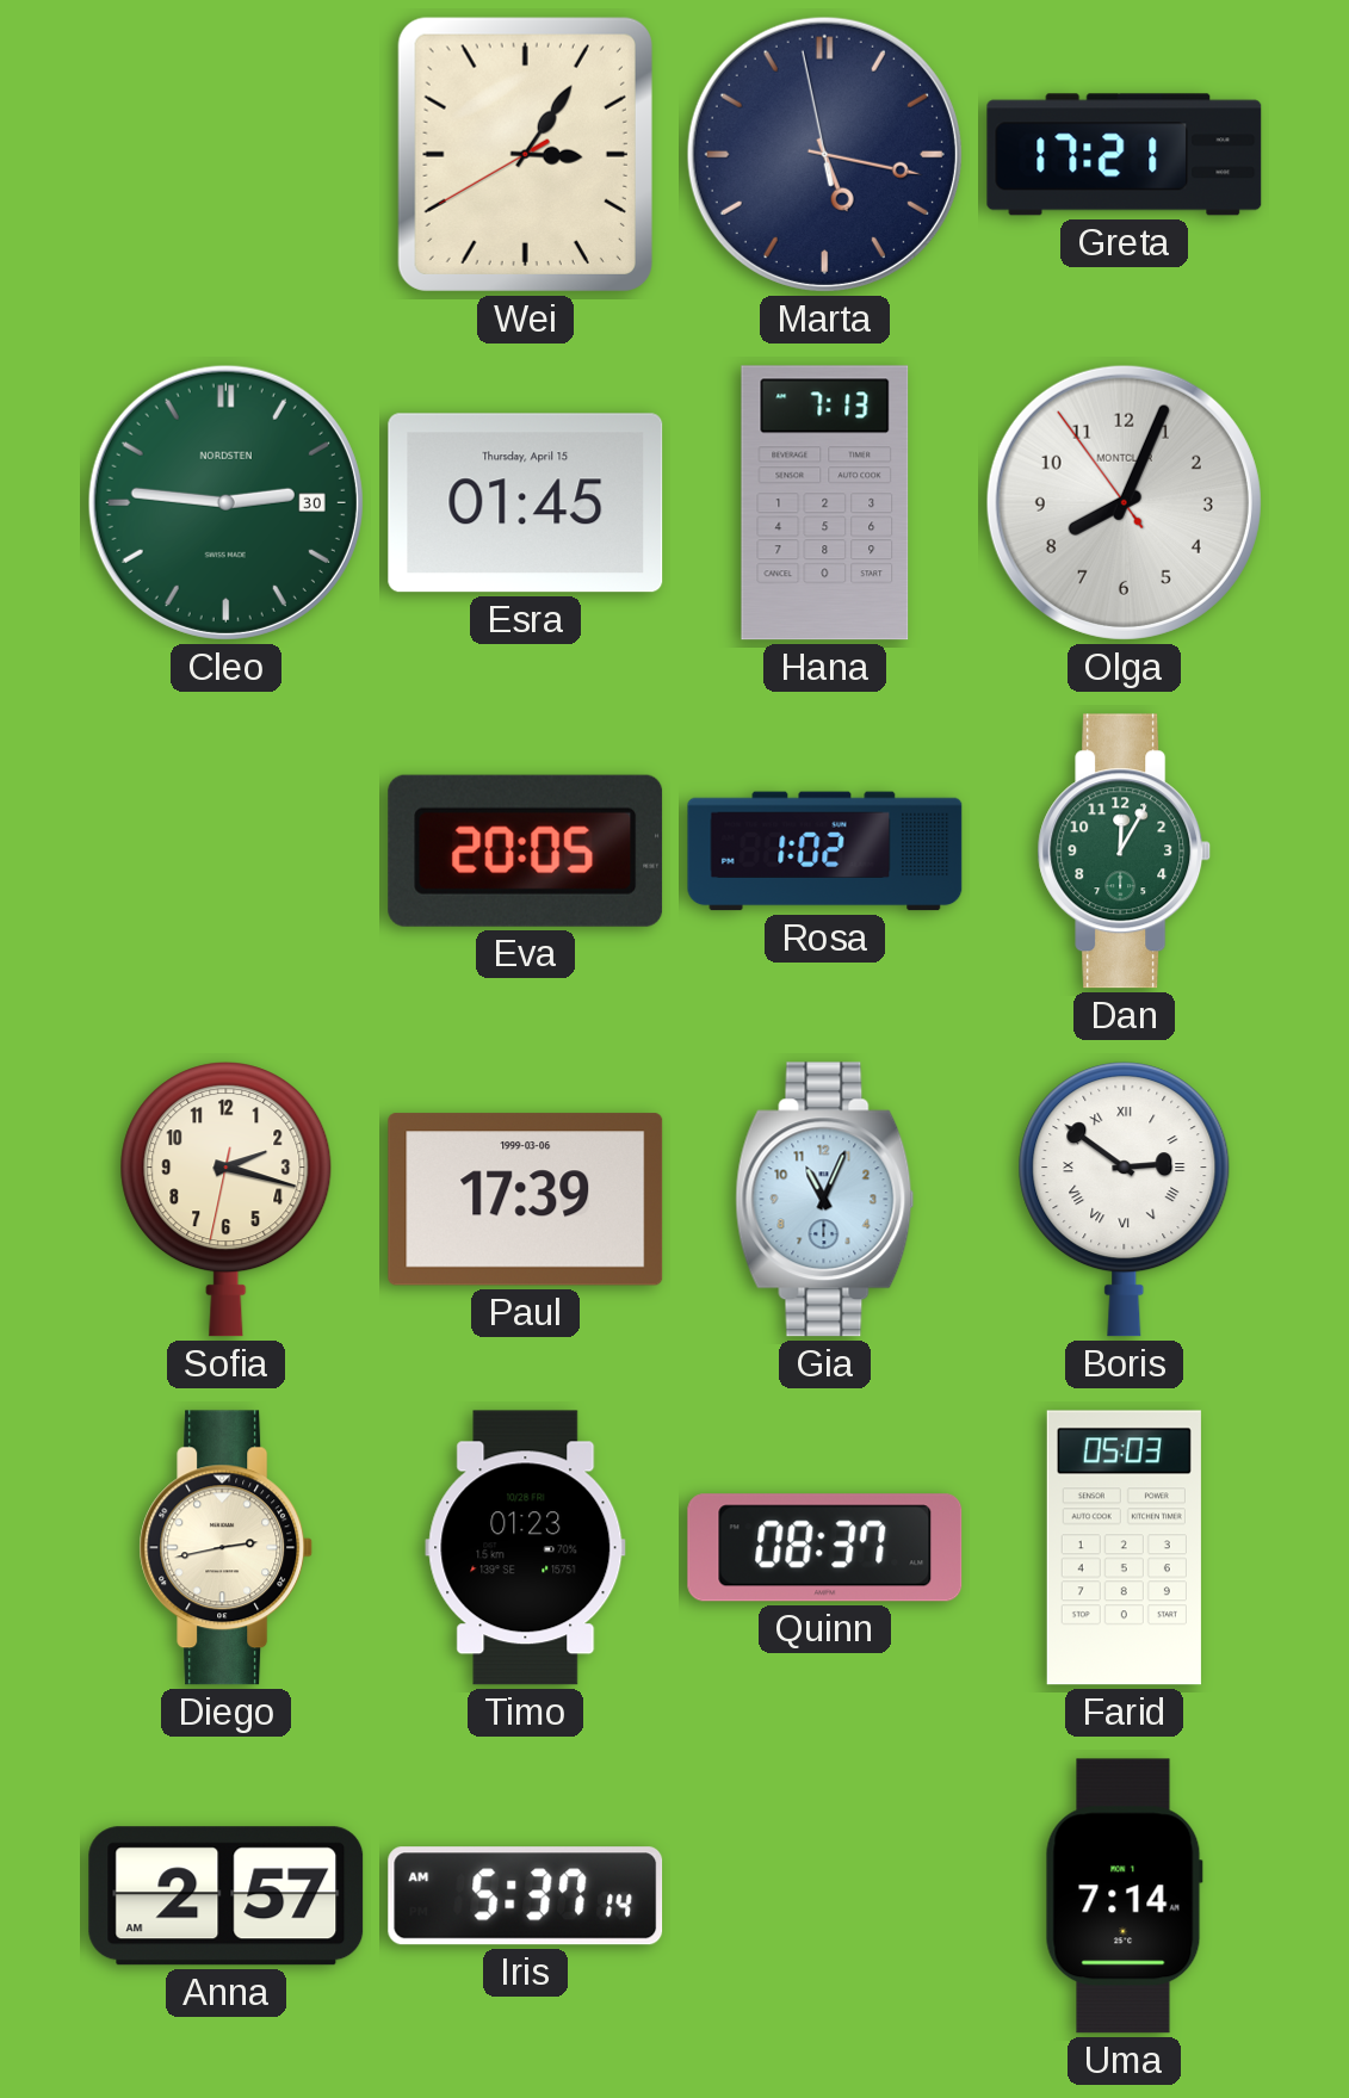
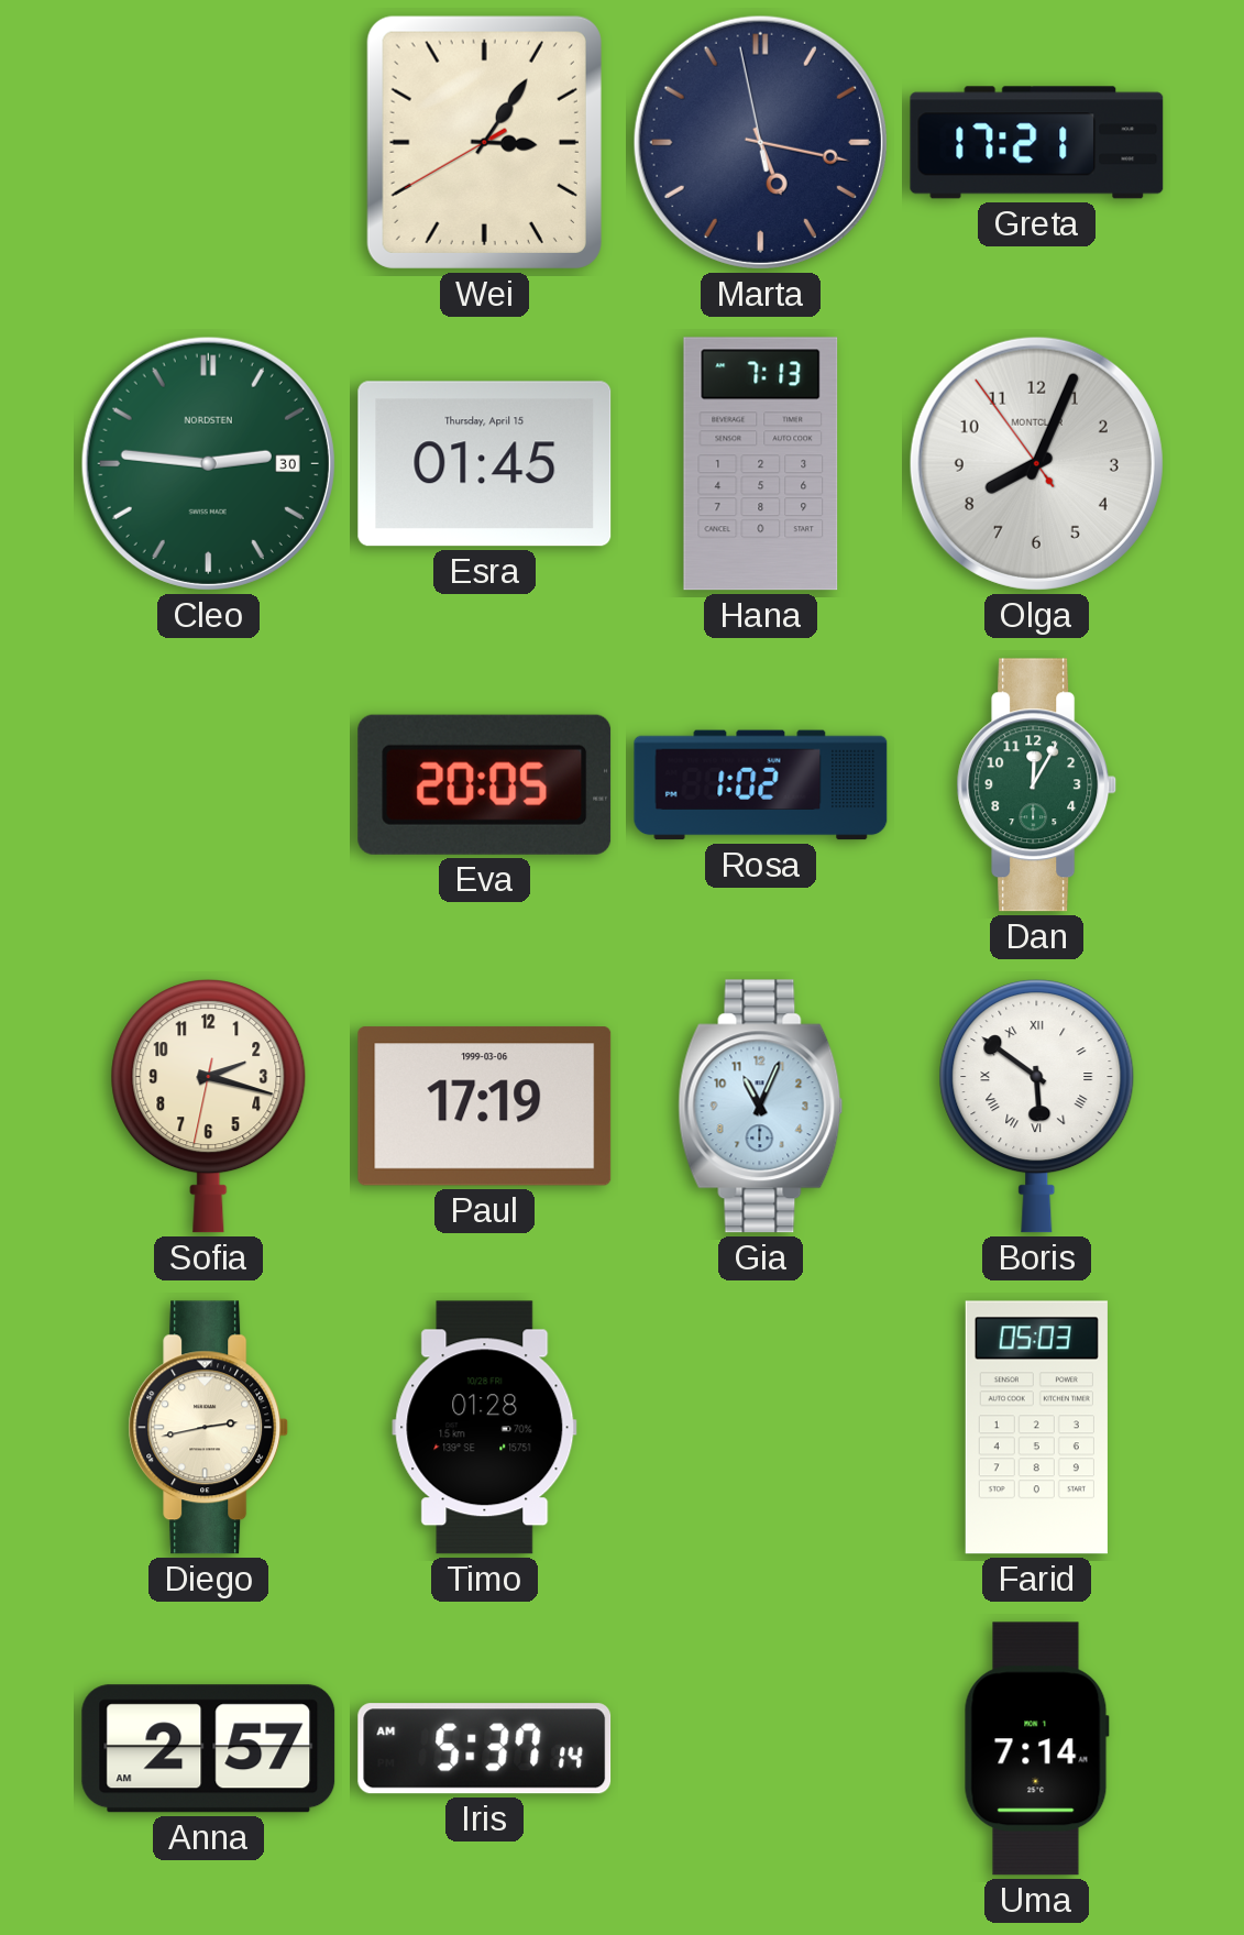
Paul: 17:39 -> 17:19 (485, 1107)
Boris: 2:51 -> 5:51 (1037, 1107)
Timo: 01:23 -> 01:28 (485, 1428)
Quinn: 08:37 -> none (825, 1548)
